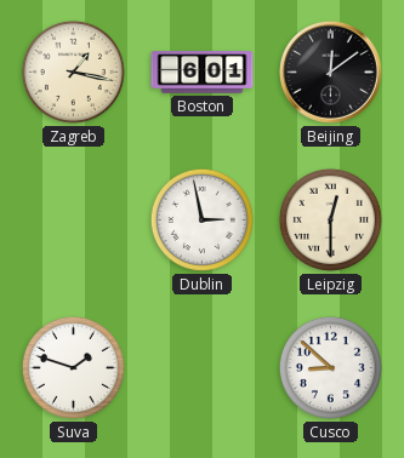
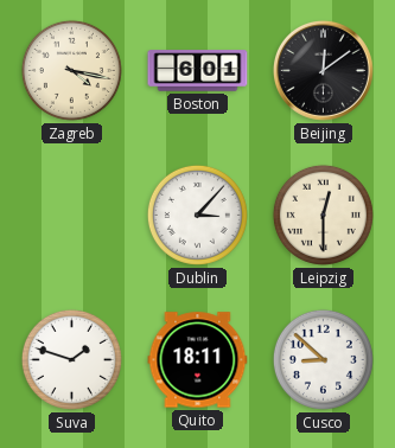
Zagreb: 1:17 -> 4:17 (71, 70)
Dublin: 2:58 -> 3:07 (197, 215)
Quito: none -> 18:11 (198, 360)
